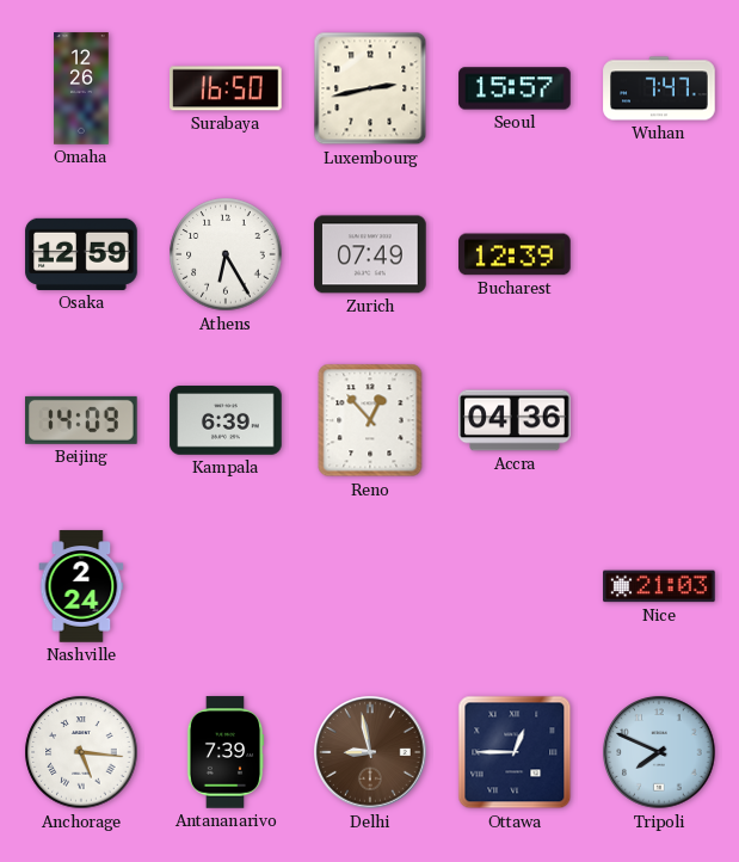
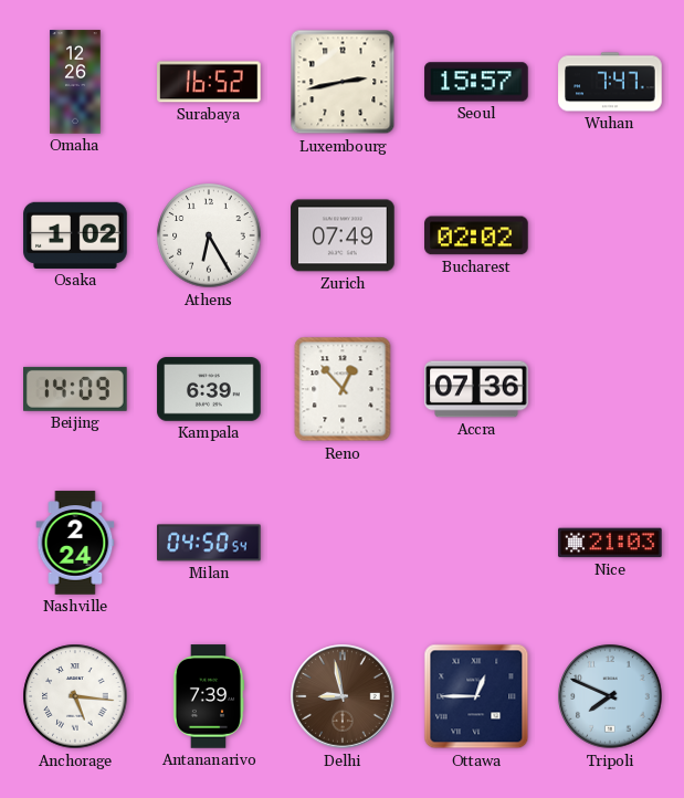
Surabaya: 16:50 -> 16:52 (209, 82)
Osaka: 12:59 -> 1:02 (75, 235)
Bucharest: 12:39 -> 02:02 (476, 235)
Accra: 04:36 -> 07:36 (476, 389)
Milan: none -> 04:50 (209, 543)
